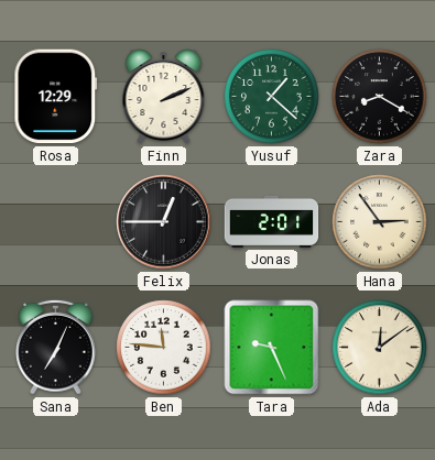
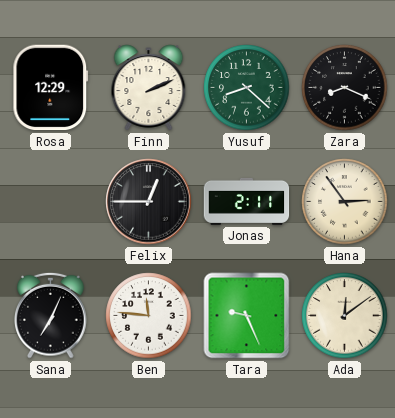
Yusuf: 1:22 -> 8:22 (247, 88)
Zara: 8:20 -> 8:19 (345, 88)
Jonas: 2:01 -> 2:11 (247, 201)
